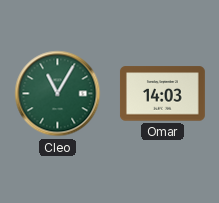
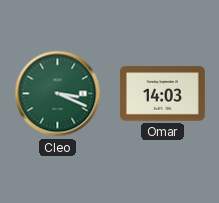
Cleo: 11:05 -> 3:19 (58, 94)
